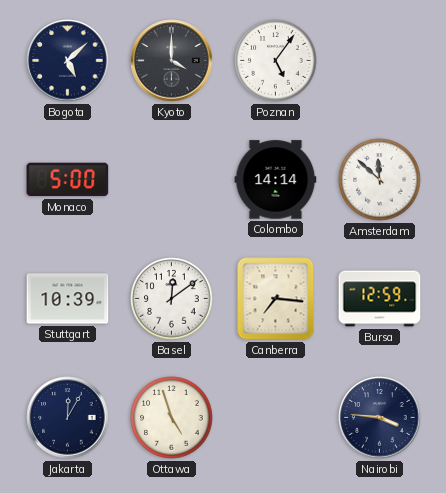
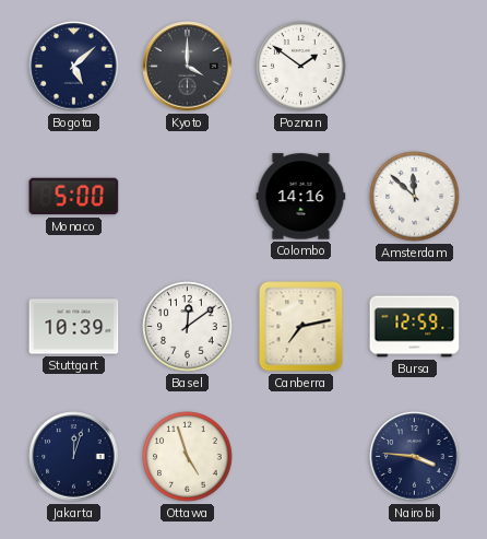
Poznan: 5:06 -> 1:51 (301, 67)
Colombo: 14:14 -> 14:16 (301, 197)
Canberra: 7:16 -> 7:13 (301, 327)
Jakarta: 12:05 -> 12:03 (74, 457)
